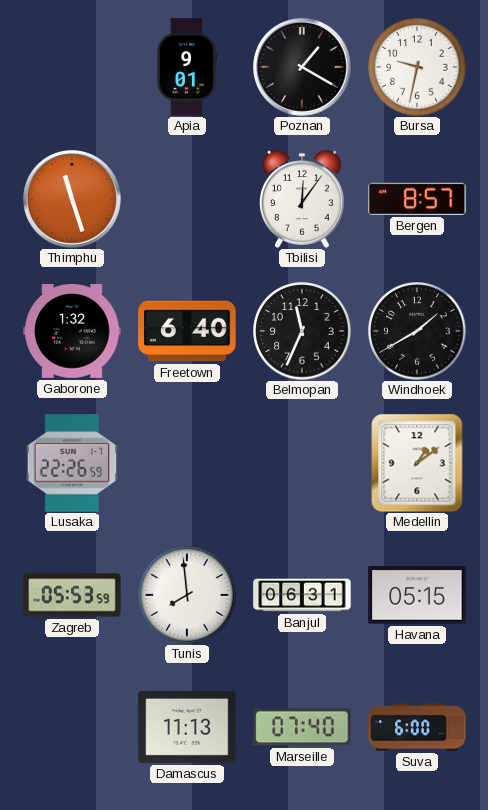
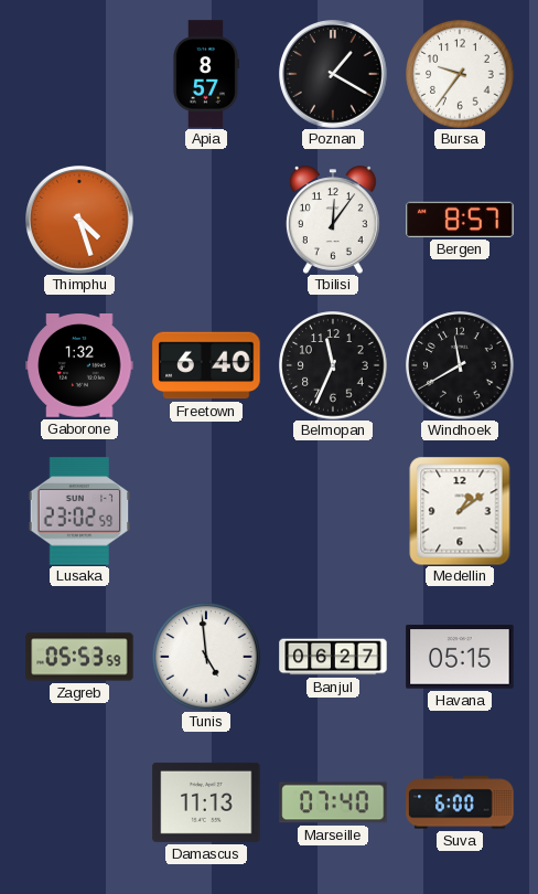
Apia: 9:01 -> 8:57 (205, 74)
Bursa: 9:32 -> 9:36 (460, 74)
Thimphu: 11:27 -> 4:27 (80, 221)
Windhoek: 1:40 -> 11:40 (460, 365)
Lusaka: 22:26 -> 23:02 (79, 511)
Tunis: 7:59 -> 4:59 (206, 657)
Banjul: 06:31 -> 06:27 (333, 657)
